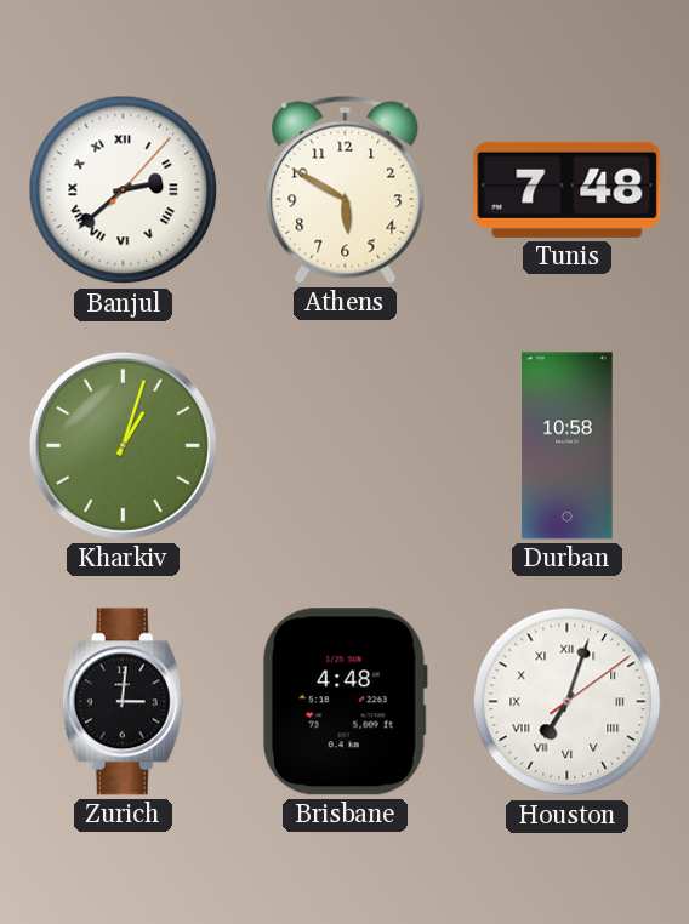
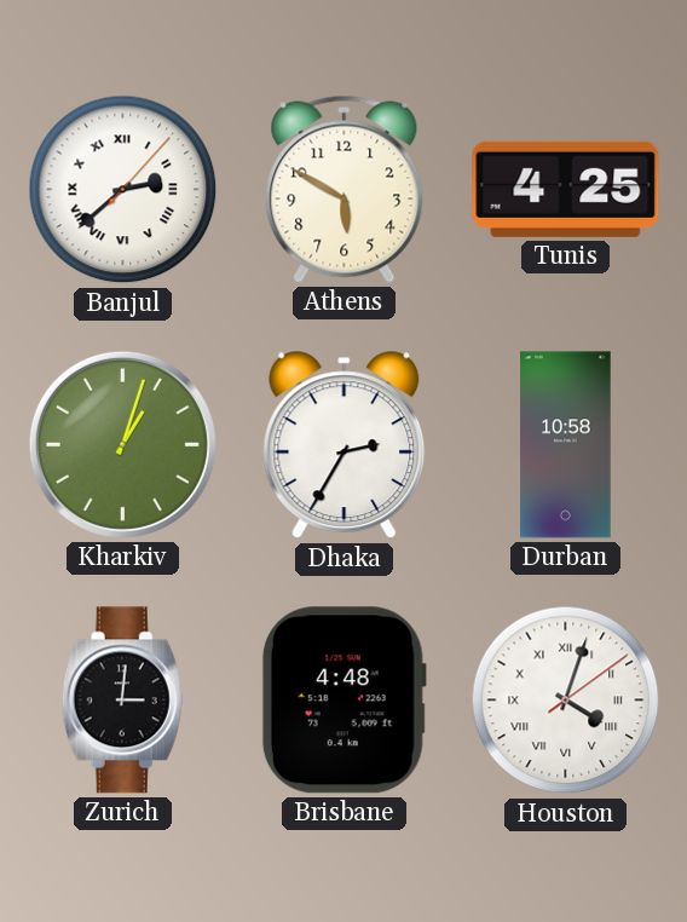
Tunis: 7:48 -> 4:25 (566, 189)
Dhaka: none -> 2:35 (345, 445)
Houston: 7:03 -> 4:03 (566, 701)
